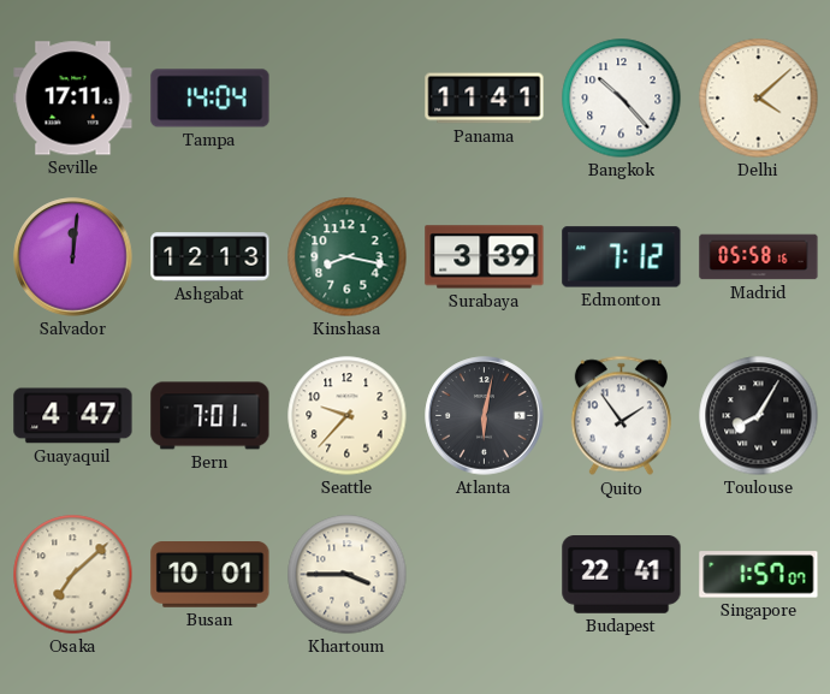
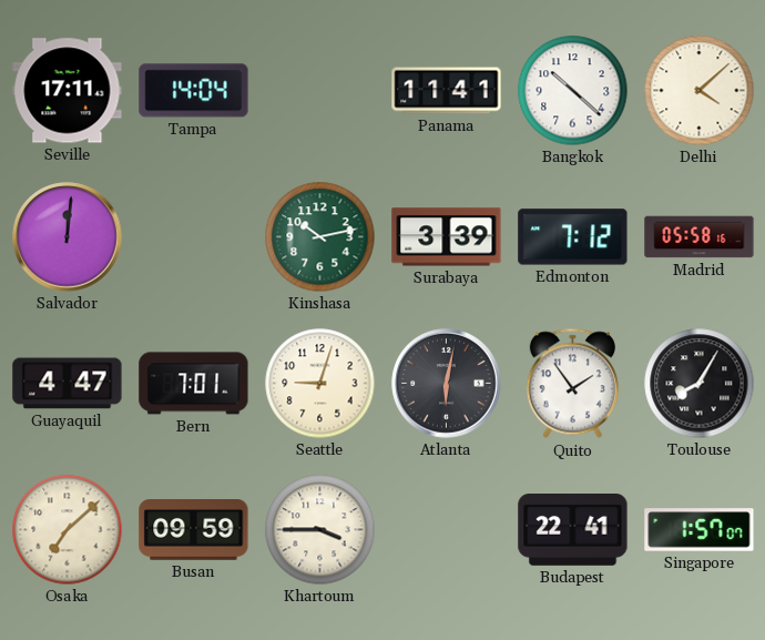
Bangkok: 10:23 -> 10:22 (573, 91)
Ashgabat: 12:13 -> none (211, 257)
Kinshasa: 8:17 -> 10:13 (320, 237)
Seattle: 9:37 -> 9:03 (320, 384)
Busan: 10:01 -> 09:59 (194, 530)
